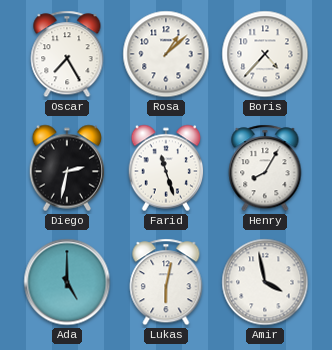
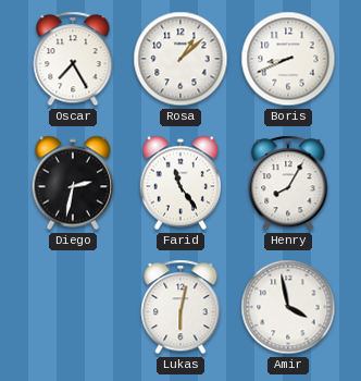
Boris: 4:37 -> 8:41 (288, 59)
Farid: 11:27 -> 11:24 (180, 183)
Ada: 5:00 -> none (67, 282)
